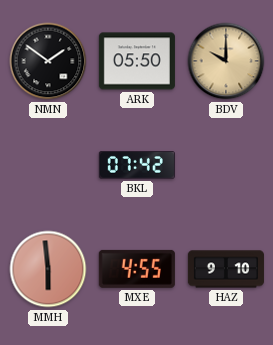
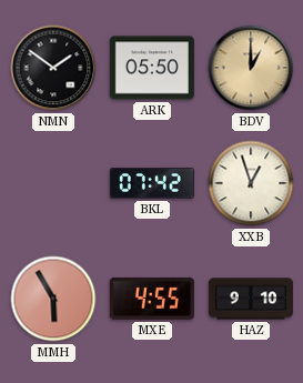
BDV: 10:00 -> 1:00 (251, 68)
XXB: none -> 12:57 (251, 183)
MMH: 5:59 -> 5:55 (53, 299)
